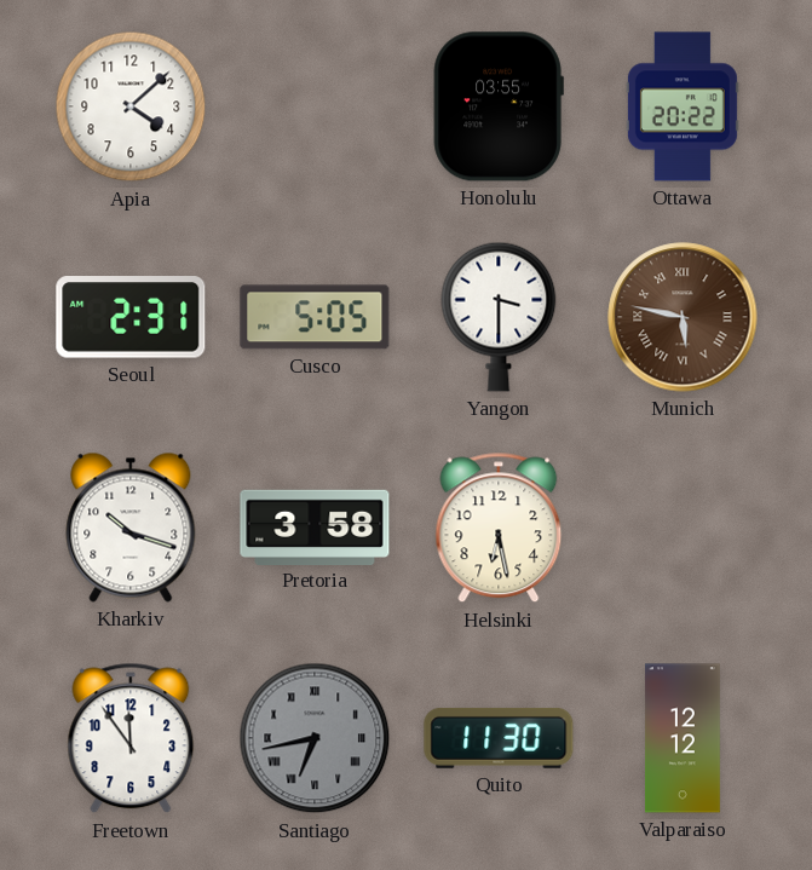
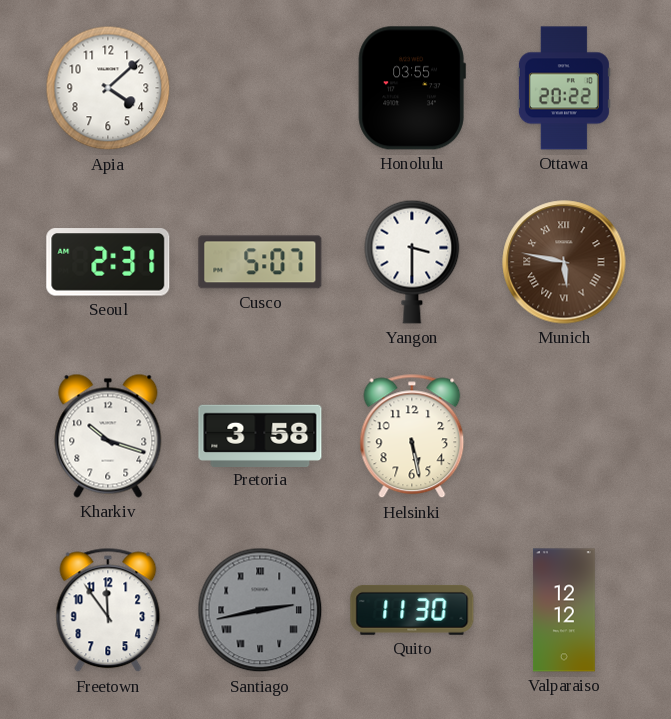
Cusco: 5:05 -> 5:07 (260, 262)
Helsinki: 6:28 -> 5:28 (412, 436)
Santiago: 6:43 -> 2:43 (260, 610)
